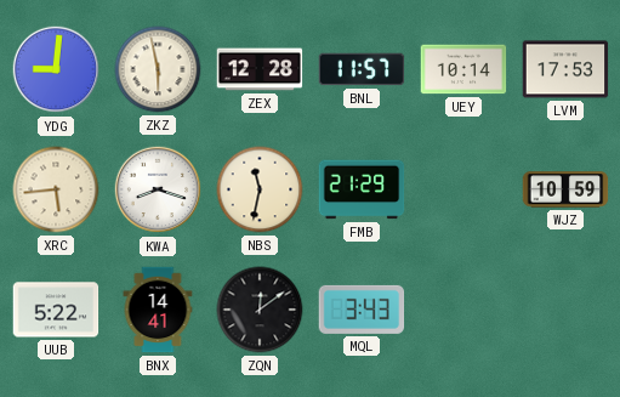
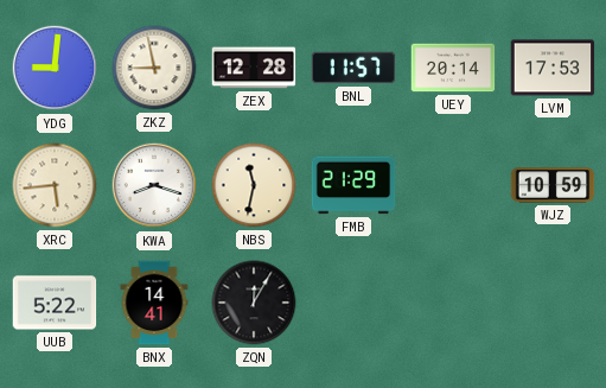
ZKZ: 5:58 -> 8:58 (154, 68)
UEY: 10:14 -> 20:14 (453, 68)
ZQN: 12:09 -> 12:05 (254, 303)
MQL: 3:43 -> none (362, 310)
